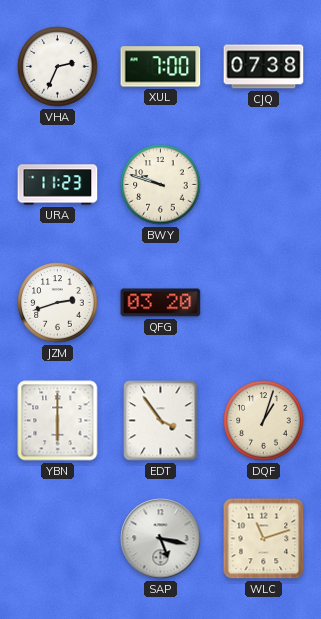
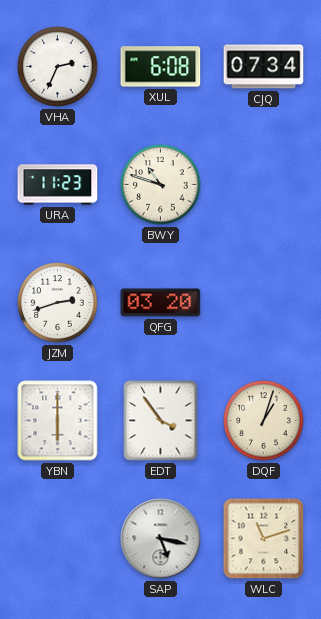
XUL: 7:00 -> 6:08 (161, 67)
CJQ: 07:38 -> 07:34 (264, 67)
BWY: 9:48 -> 10:48 (161, 185)
